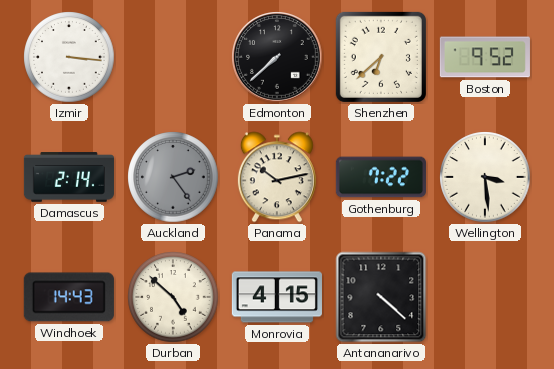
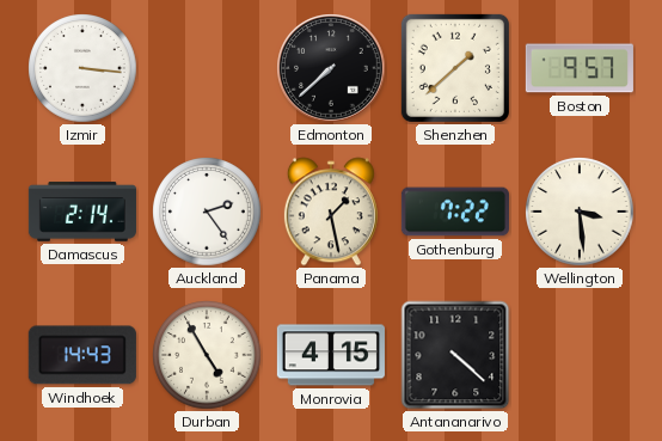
Shenzhen: 6:38 -> 1:38 (455, 68)
Boston: 9:52 -> 9:57 (580, 68)
Auckland dial: grey -> white (207, 212)
Panama: 10:13 -> 1:28 (331, 212)
Durban: 4:52 -> 4:55 (207, 355)
